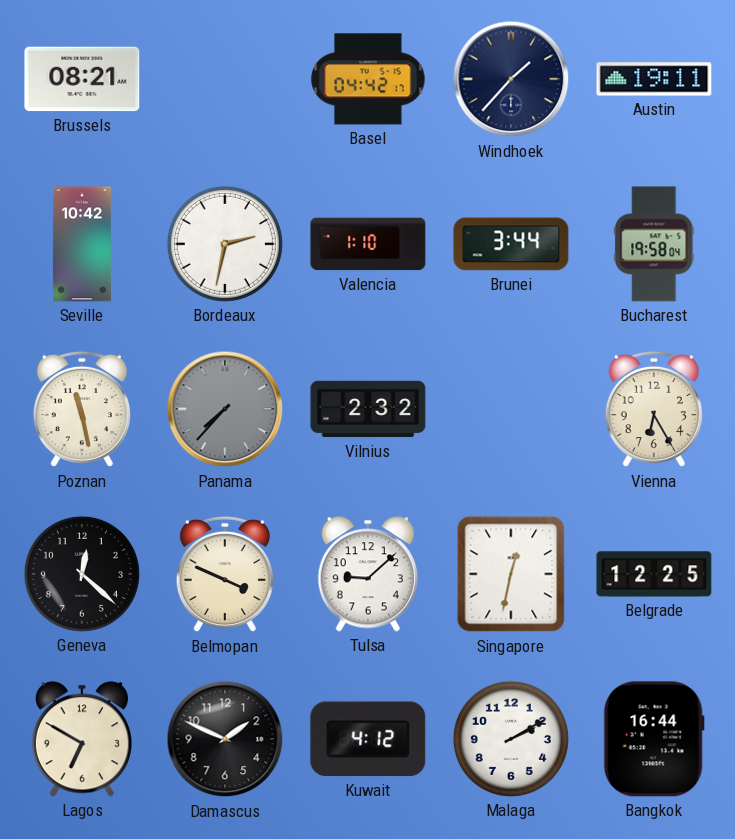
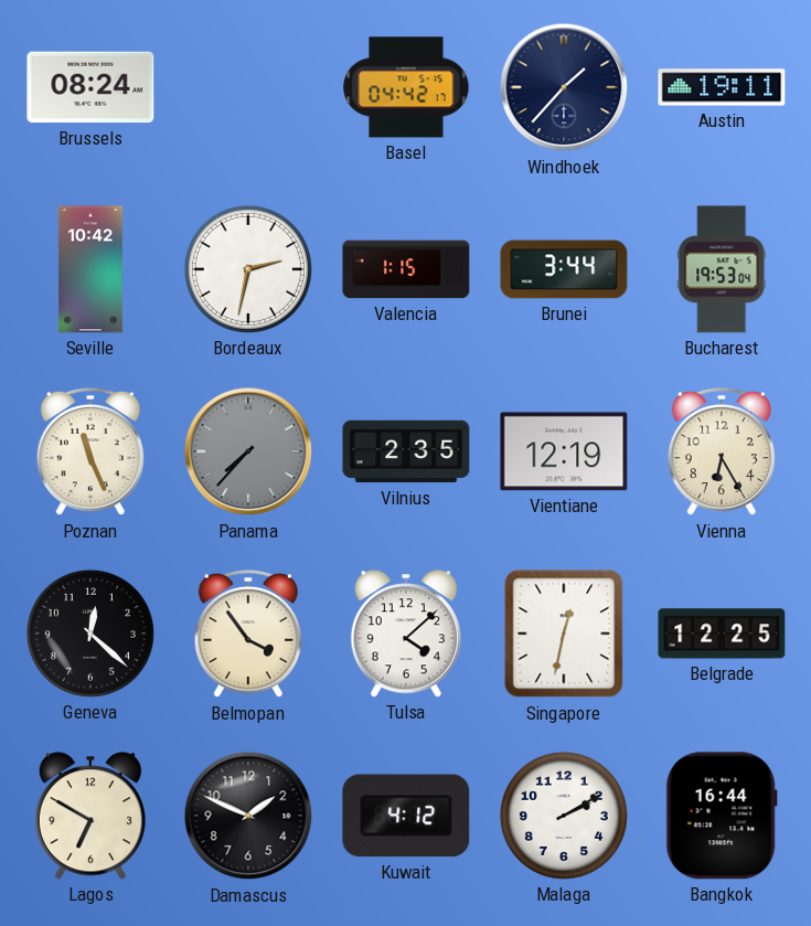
Brussels: 08:21 -> 08:24 (90, 87)
Valencia: 1:10 -> 1:15 (406, 269)
Bucharest: 19:58 -> 19:53 (722, 269)
Poznan: 11:28 -> 11:26 (90, 451)
Vilnius: 2:32 -> 2:35 (406, 451)
Vientiane: none -> 12:19 (564, 451)
Belmopan: 3:49 -> 3:54 (248, 634)
Tulsa: 9:08 -> 4:08 (405, 634)
